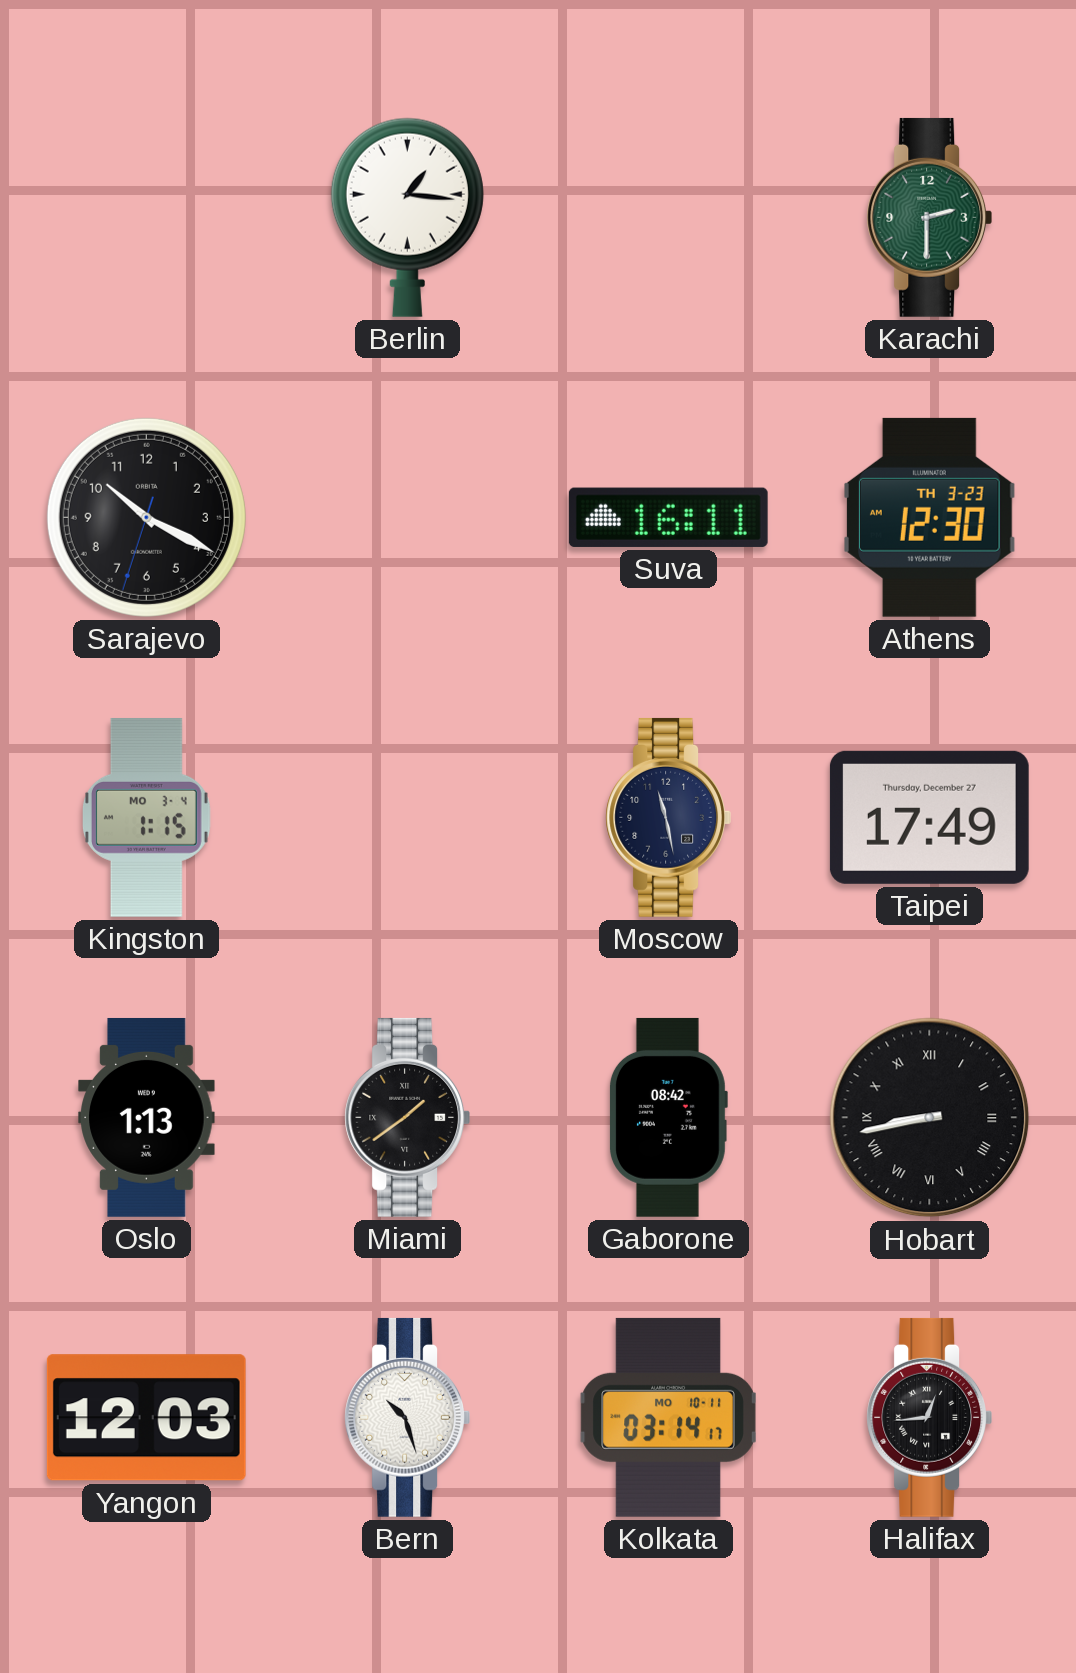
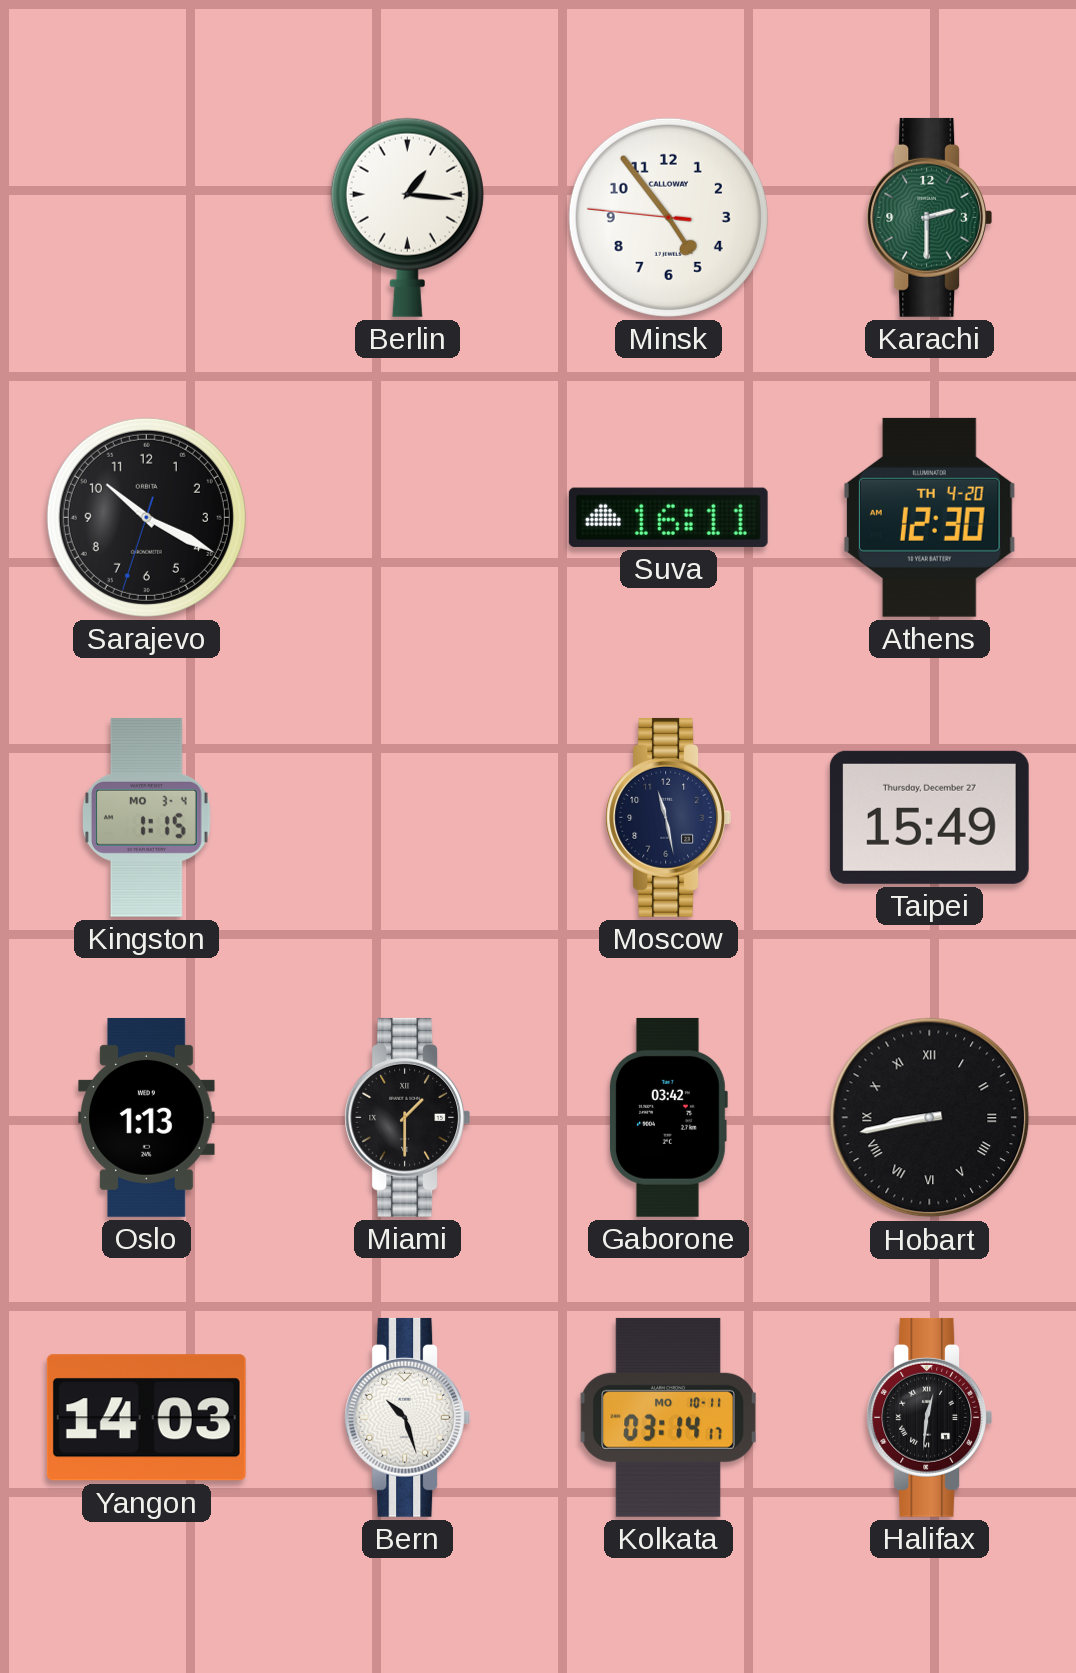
Minsk: none -> 4:53 (668, 217)
Athens date: TH 3-23 -> TH 4-20 (930, 517)
Taipei: 17:49 -> 15:49 (929, 817)
Miami: 1:39 -> 1:30 (407, 1117)
Gaborone: 08:42 -> 03:42 (668, 1117)
Yangon: 12:03 -> 14:03 (146, 1418)
Halifax: 12:44 -> 12:31 (929, 1417)
